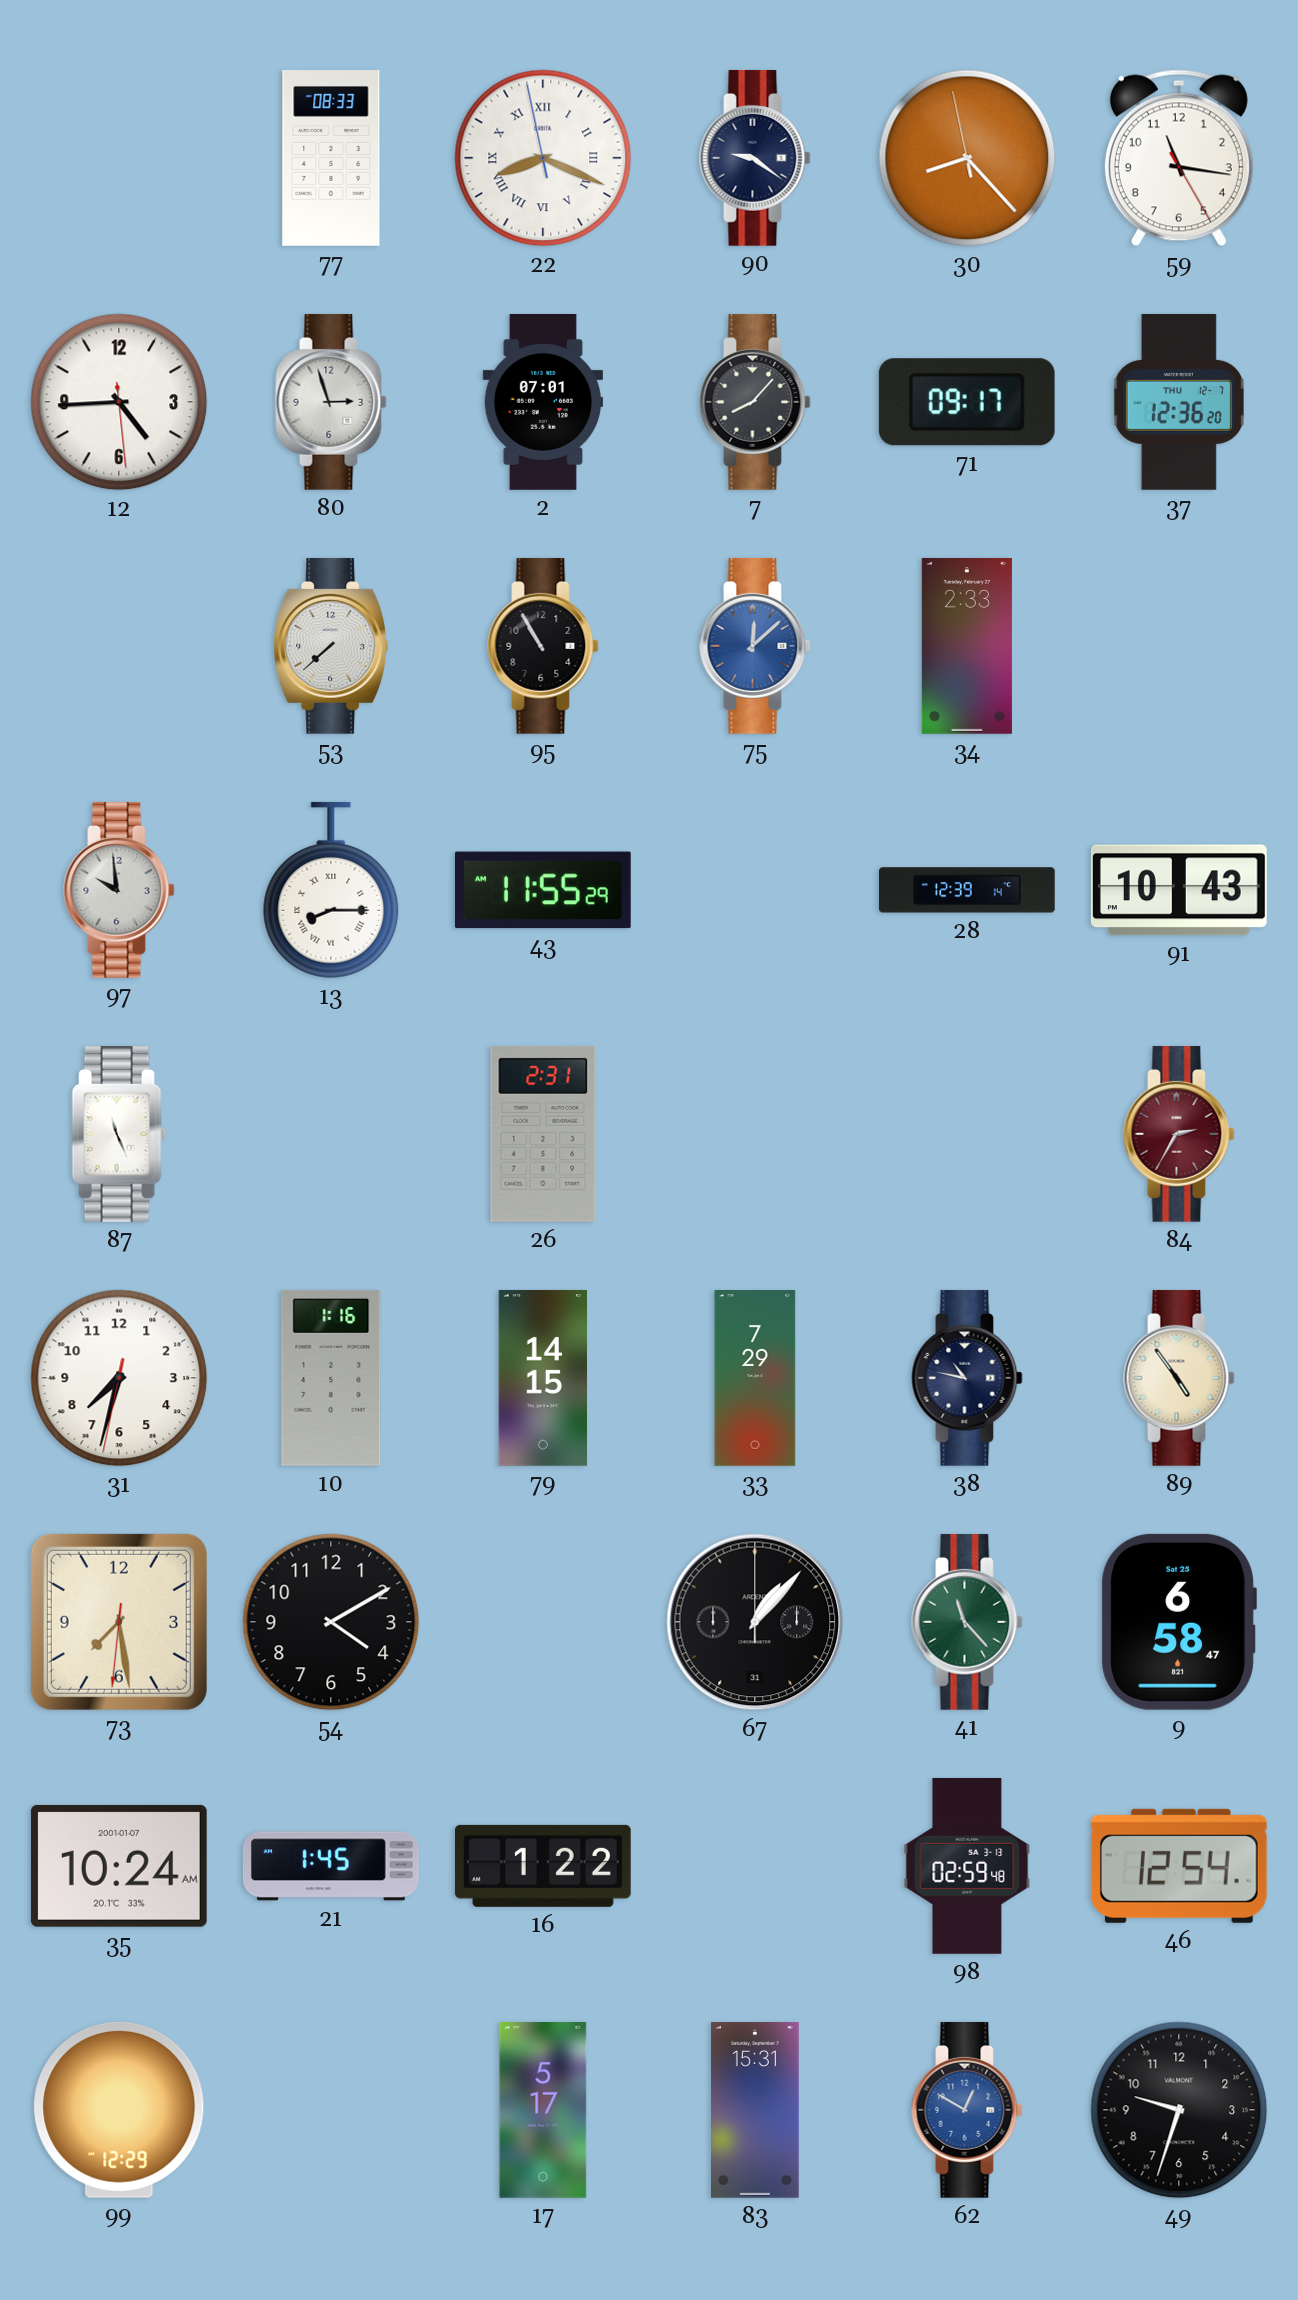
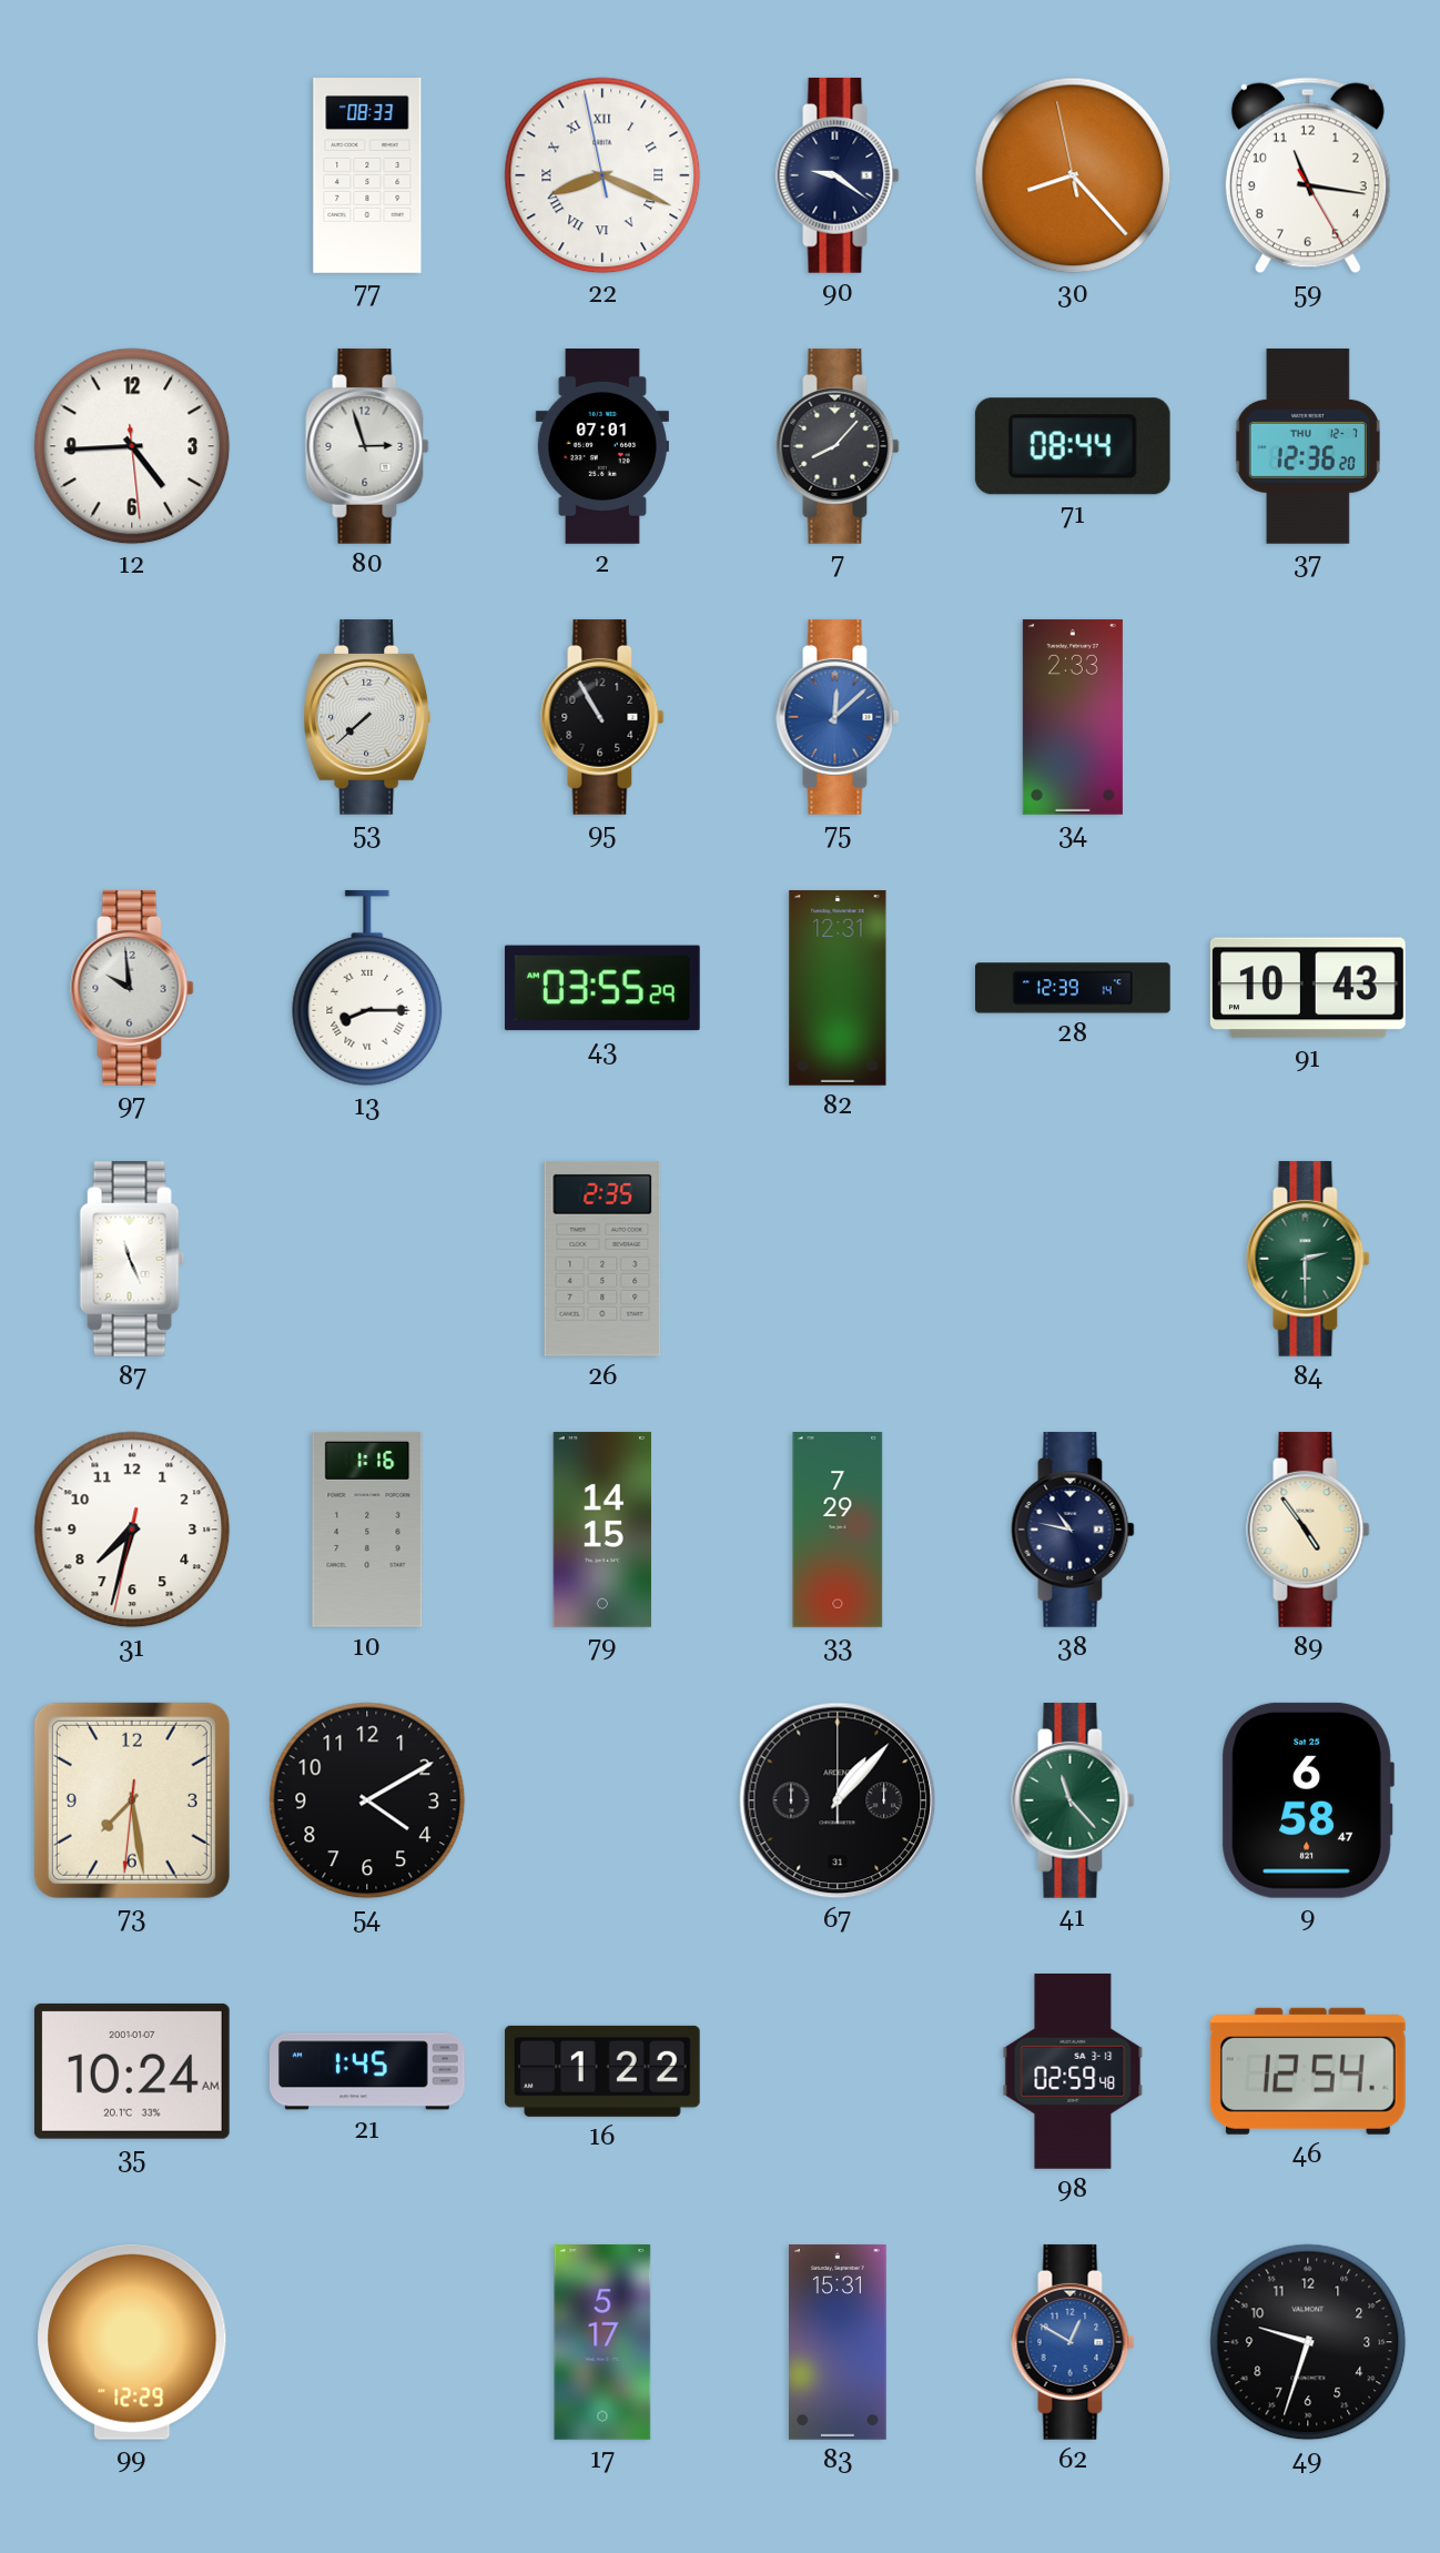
71: 09:17 -> 08:44 (1073, 446)
43: 11:55 -> 03:55 (602, 988)
82: none -> 12:31 (838, 989)
26: 2:31 -> 2:35 (602, 1259)
84: 2:35 -> 2:30 (1308, 1259)
84 dial: burgundy -> green (1308, 1259)
